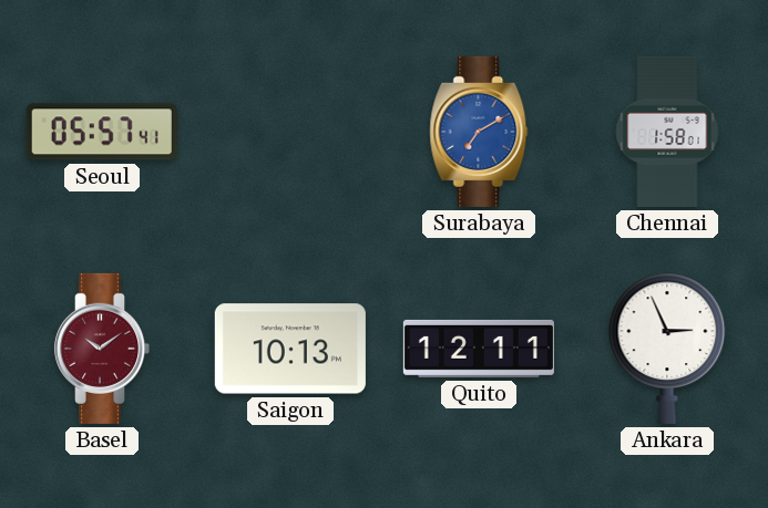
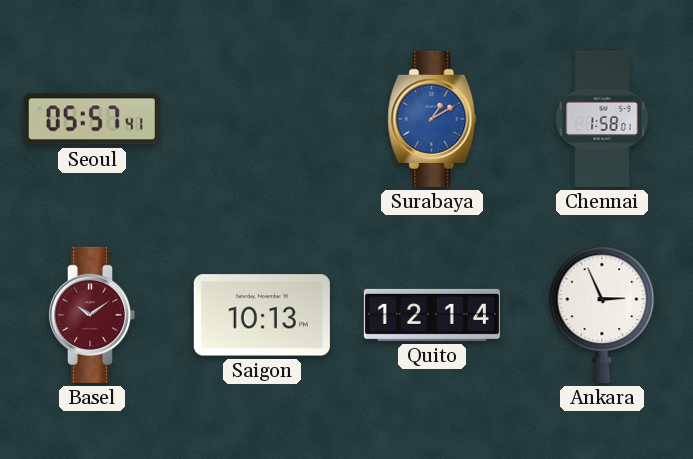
Surabaya: 7:10 -> 1:10 (432, 119)
Quito: 12:11 -> 12:14 (432, 315)
